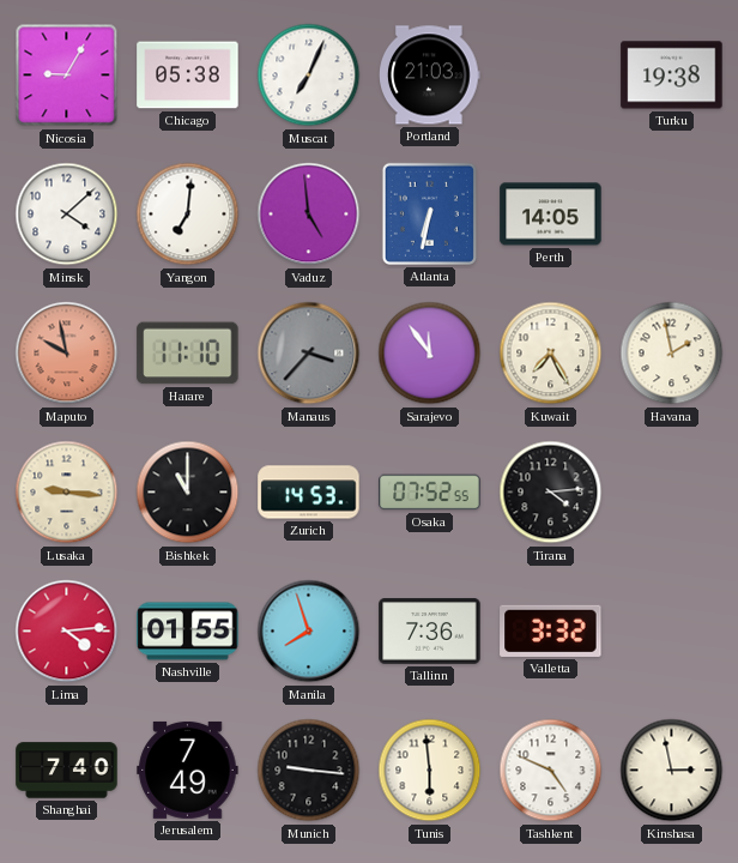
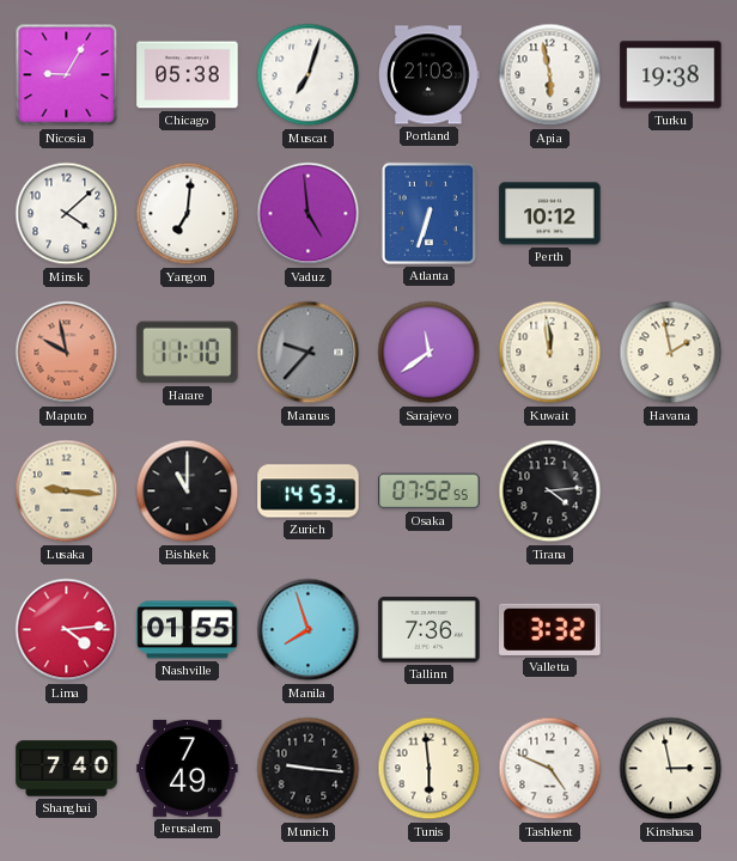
Muscat: 7:04 -> 7:03 (309, 75)
Apia: none -> 5:58 (550, 75)
Atlanta: 6:32 -> 6:33 (428, 213)
Perth: 14:05 -> 10:12 (550, 214)
Manaus: 3:37 -> 9:37 (309, 353)
Sarajevo: 11:54 -> 11:39 (430, 353)
Kuwait: 7:25 -> 11:59 (550, 353)
